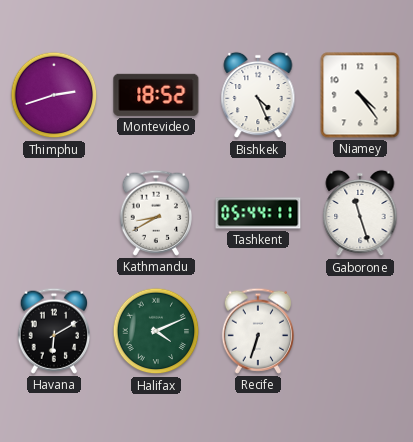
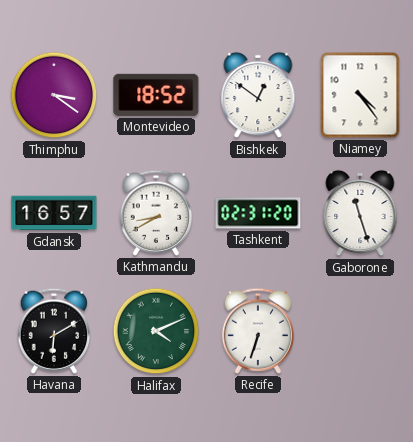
Thimphu: 2:42 -> 3:21 (54, 95)
Bishkek: 4:26 -> 12:51 (258, 95)
Gdansk: none -> 16:57 (54, 213)
Tashkent: 05:44 -> 02:31 (258, 213)
